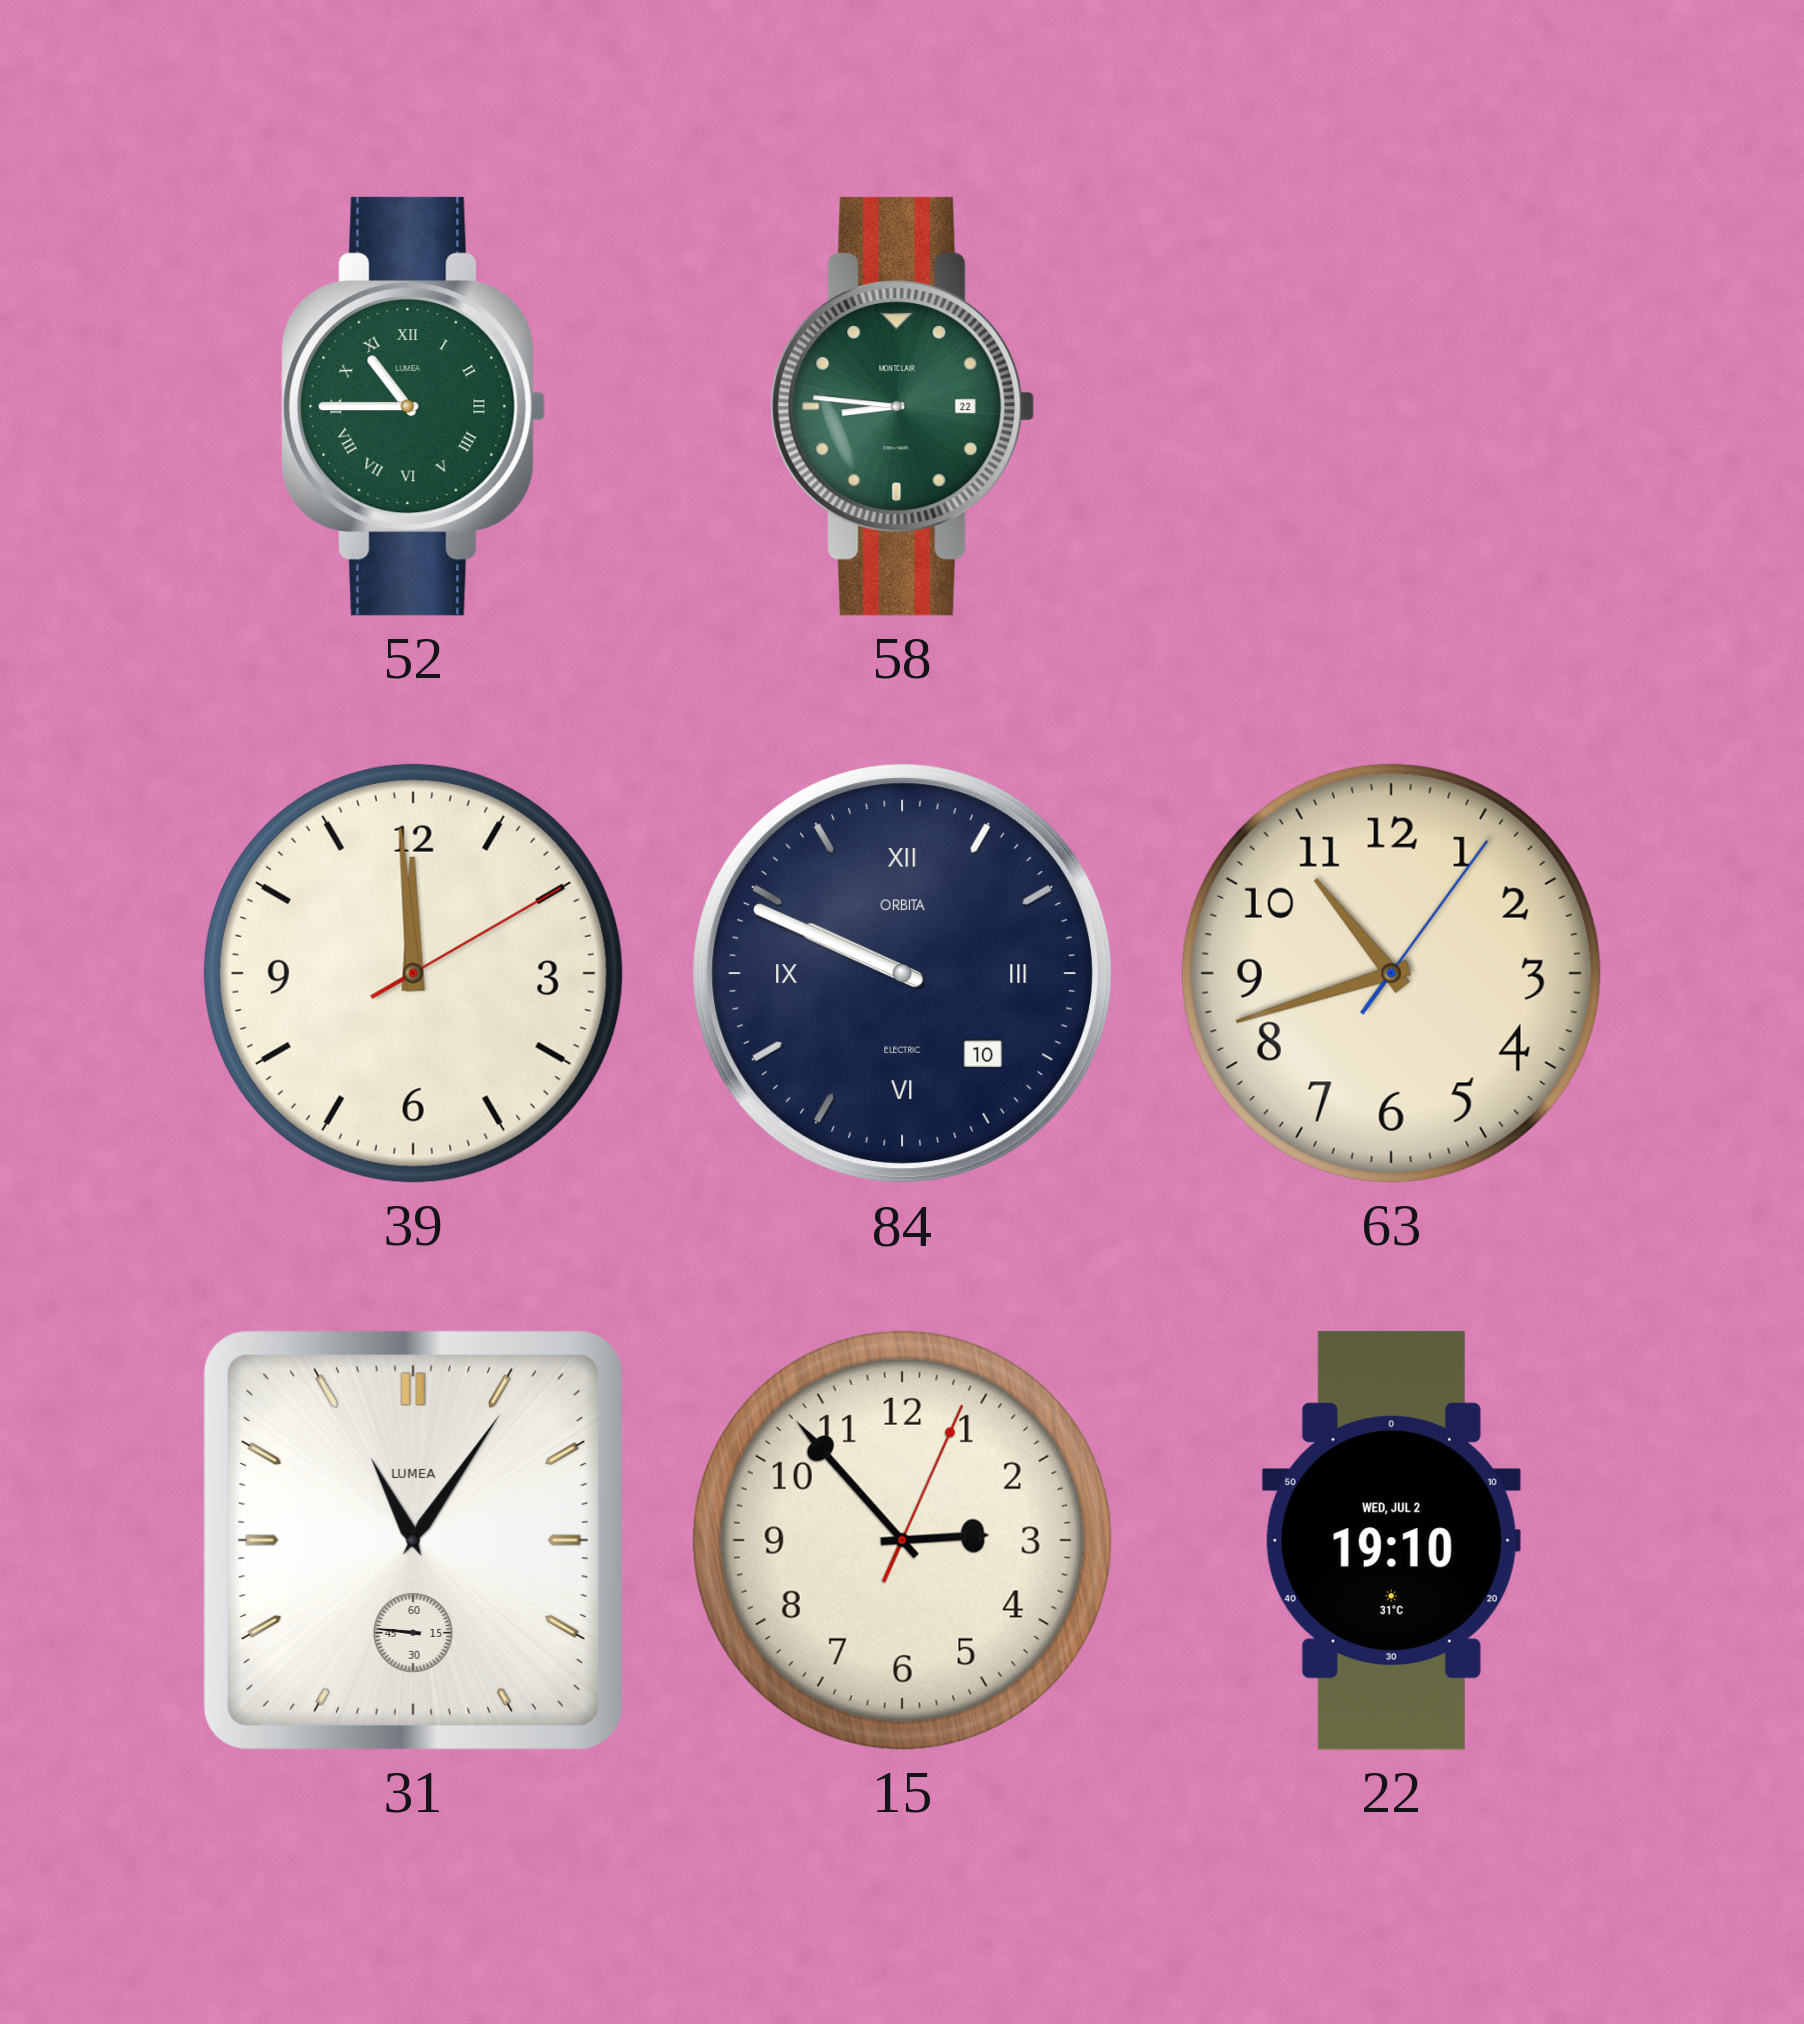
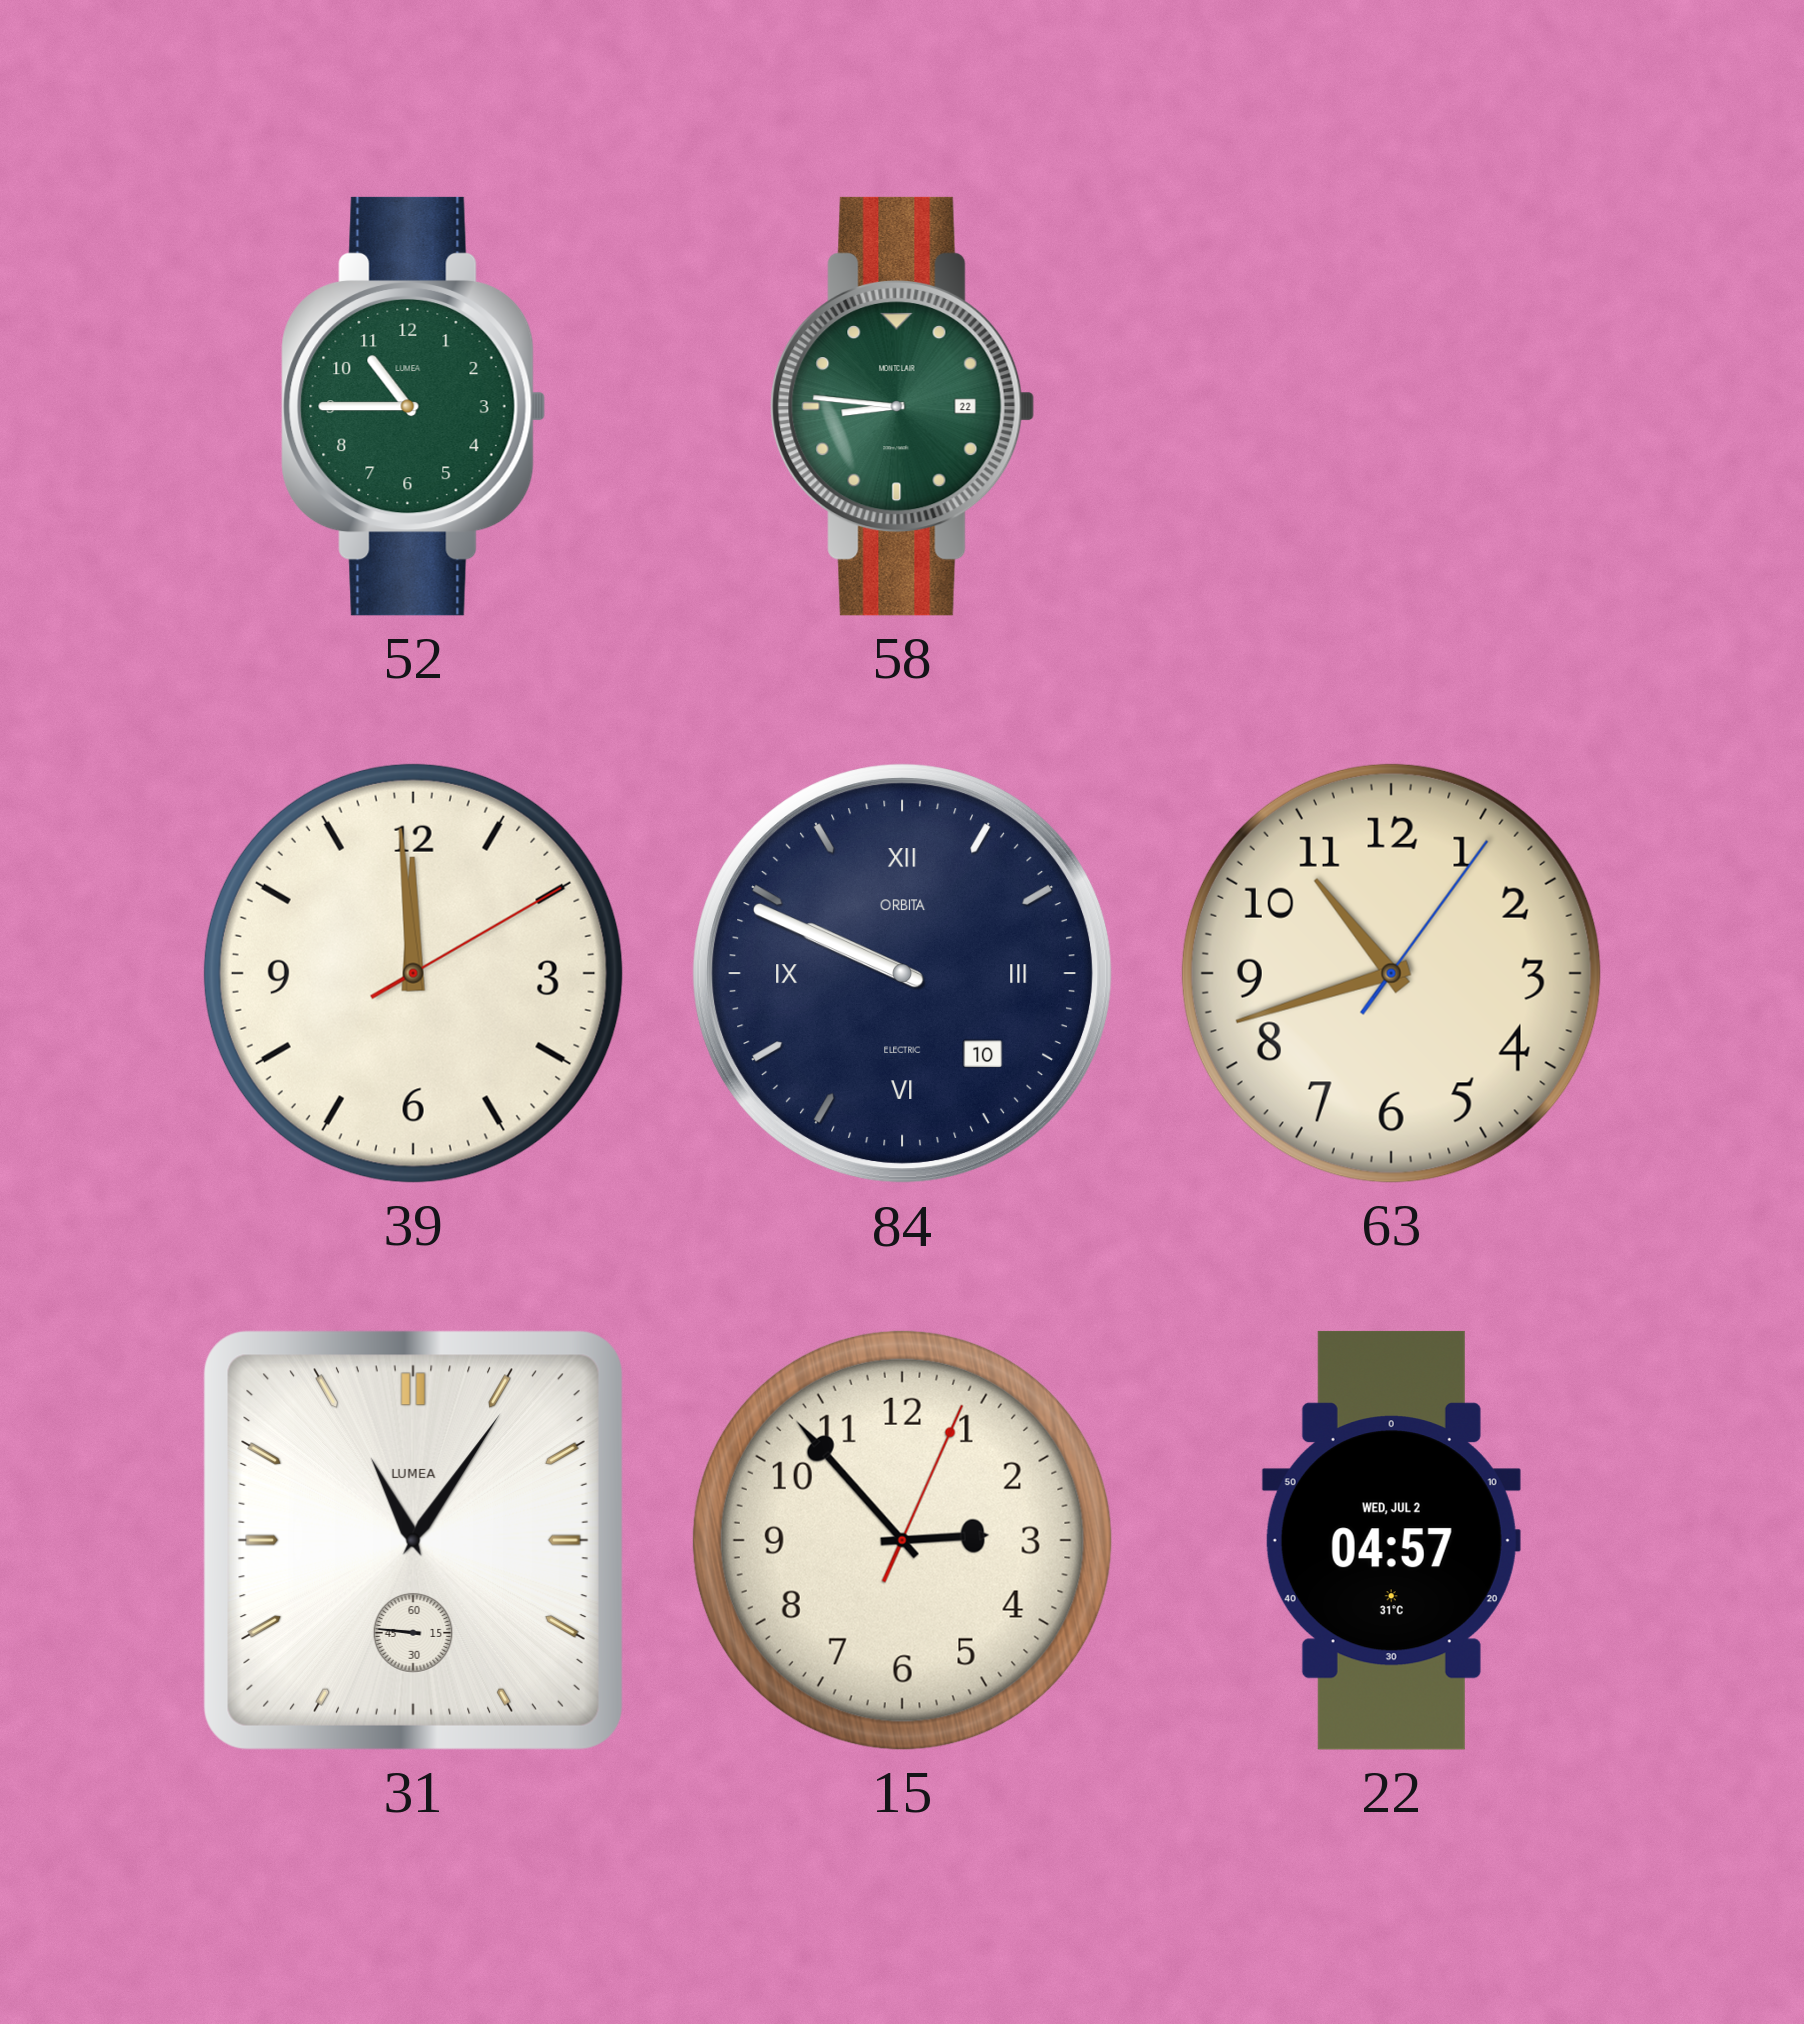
52 numerals: Roman -> Arabic (414, 406)
22: 19:10 -> 04:57 (1391, 1540)
